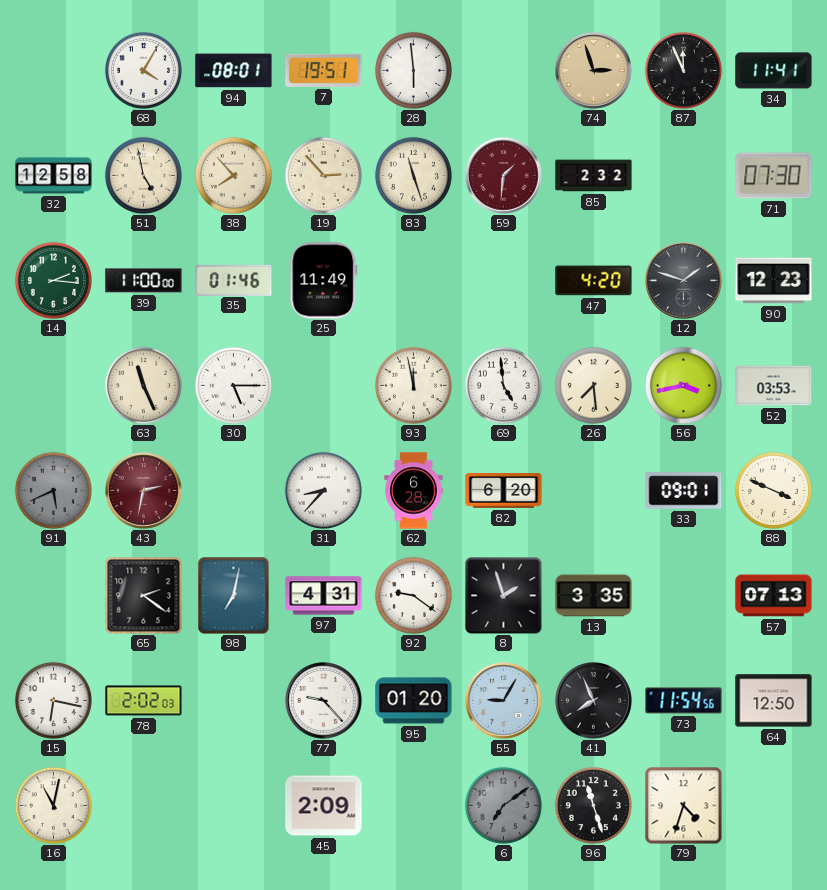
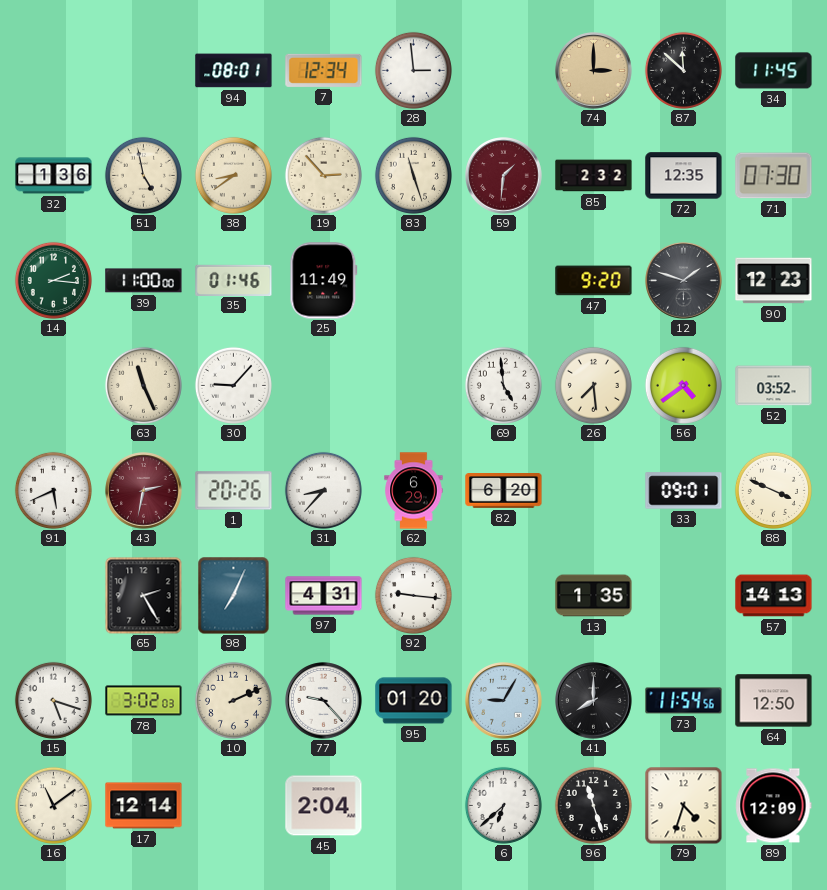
68: 4:05 -> none (143, 70)
7: 19:51 -> 12:34 (324, 70)
28: 5:59 -> 2:59 (413, 70)
74: 2:57 -> 3:00 (594, 71)
87: 11:56 -> 11:52 (683, 70)
34: 11:41 -> 11:45 (774, 71)
32: 12:58 -> 1:36 (54, 176)
38: 7:53 -> 8:39 (233, 175)
72: none -> 12:35 (684, 176)
47: 4:20 -> 9:20 (594, 281)
30: 5:15 -> 9:07 (233, 385)
93: 11:58 -> none (413, 385)
56: 3:43 -> 4:39 (683, 385)
52: 03:53 -> 03:52 (774, 386)
91 dial: grey -> white (53, 490)
1: none -> 20:26 (234, 491)
62: 6:28 -> 6:29 (414, 491)
65: 2:21 -> 2:25 (143, 595)
98: 7:02 -> 7:04 (234, 595)
92: 9:21 -> 9:16 (413, 595)
8: 1:57 -> none (504, 596)
13: 3:35 -> 1:35 (594, 596)
57: 07:13 -> 14:13 (774, 596)
15: 6:17 -> 5:18 (53, 700)
78: 2:02 -> 3:02 (144, 701)
10: none -> 2:11 (233, 700)
41: 7:56 -> 8:00 (594, 701)
16: 11:02 -> 11:09 (53, 805)
17: none -> 12:14 (144, 806)
45: 2:09 -> 2:04 (324, 806)
6: 7:09 -> 6:38 (503, 805)
6 dial: grey -> white (503, 805)
89: none -> 12:09 (774, 806)
